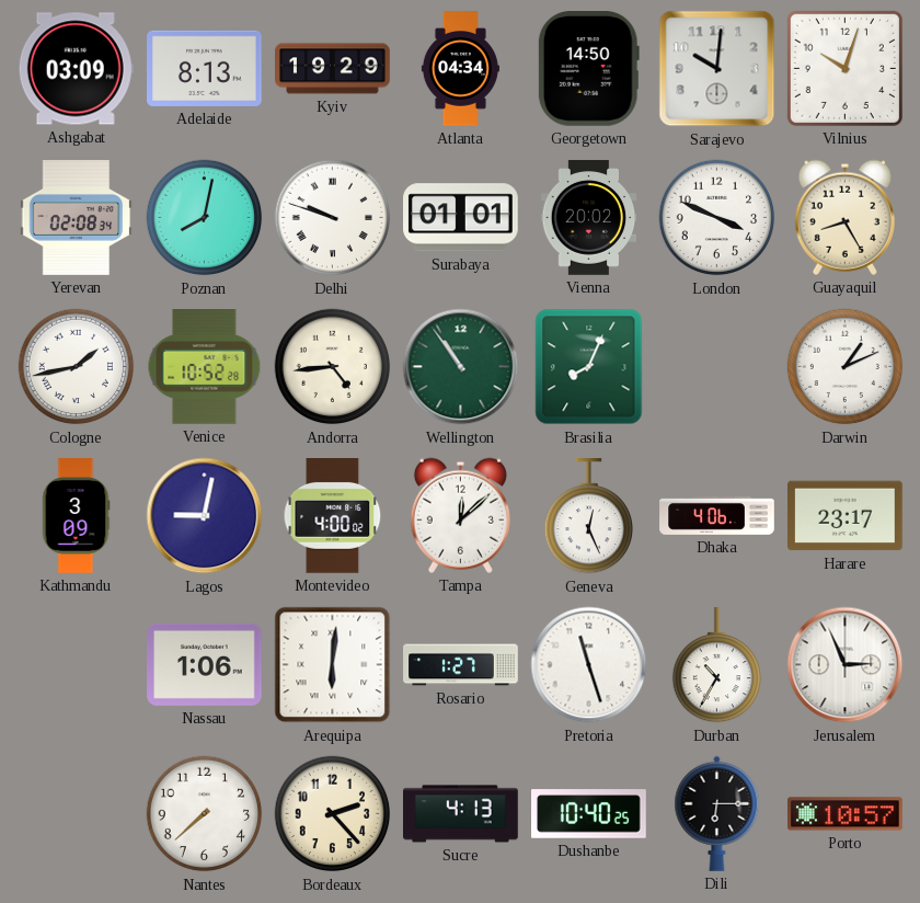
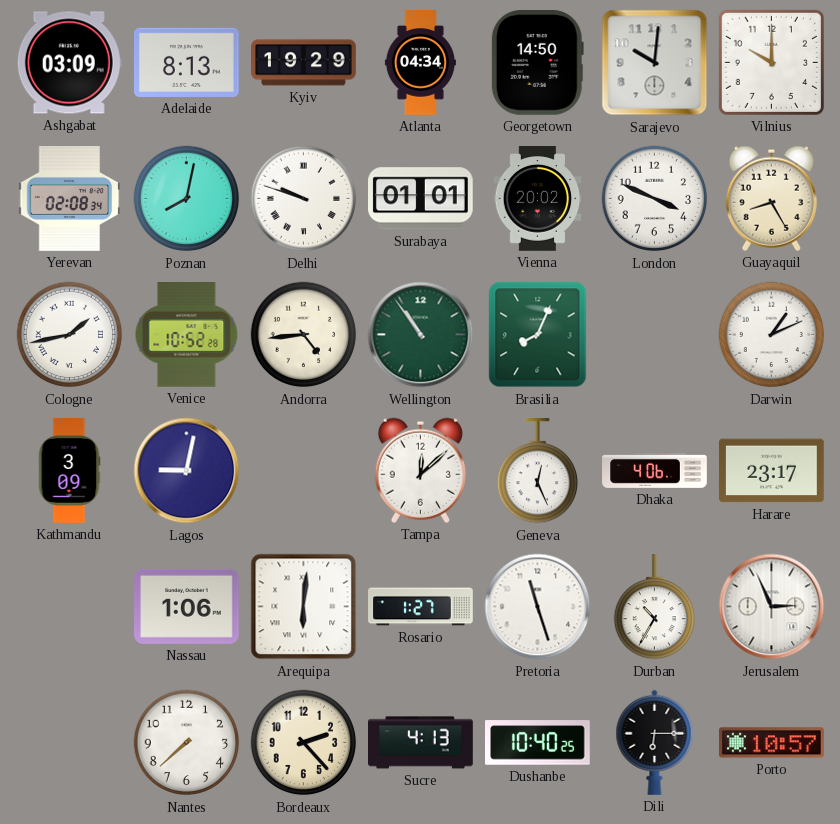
Vilnius: 10:03 -> 10:00 (771, 62)
Montevideo: 4:00 -> none (333, 516)
